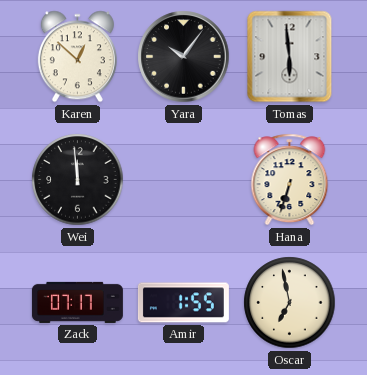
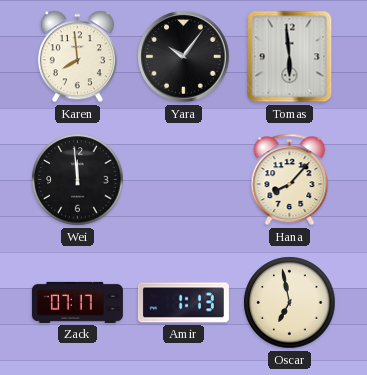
Karen: 12:52 -> 7:59 (77, 57)
Hana: 6:33 -> 8:07 (290, 180)
Amir: 1:55 -> 1:13 (183, 303)
